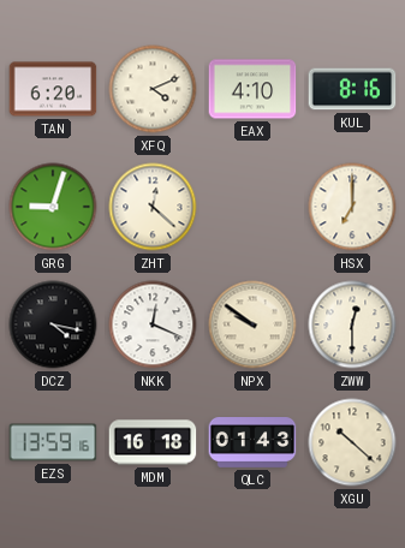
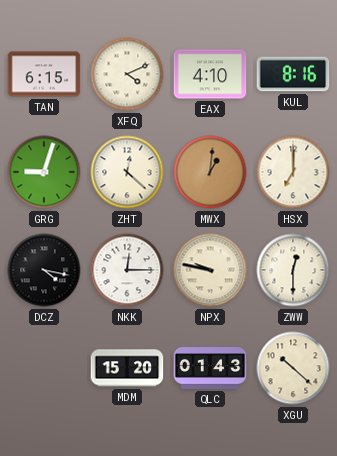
TAN: 6:20 -> 6:15 (44, 74)
MWX: none -> 1:01 (210, 172)
NKK: 12:19 -> 12:15 (127, 270)
NPX: 9:51 -> 9:47 (210, 270)
EZS: 13:59 -> none (53, 442)
MDM: 16:18 -> 15:20 (127, 368)
